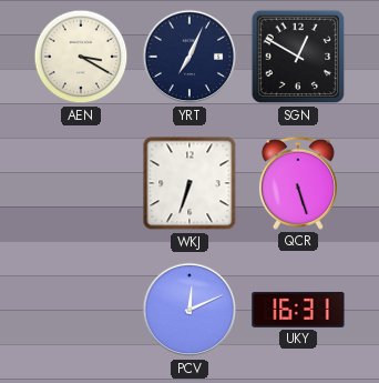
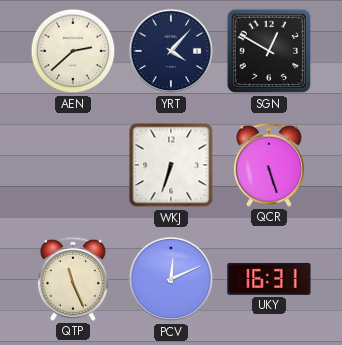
AEN: 3:20 -> 2:38 (73, 51)
YRT: 7:04 -> 4:07 (171, 51)
QTP: none -> 11:26 (73, 279)
